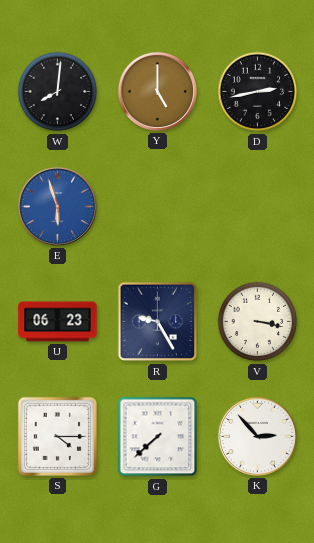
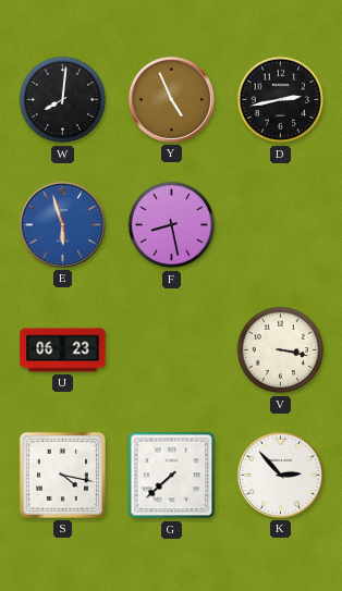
Y: 5:00 -> 4:56 (171, 99)
F: none -> 8:28 (172, 225)
R: 9:25 -> none (158, 322)
S: 4:15 -> 4:17 (62, 475)
